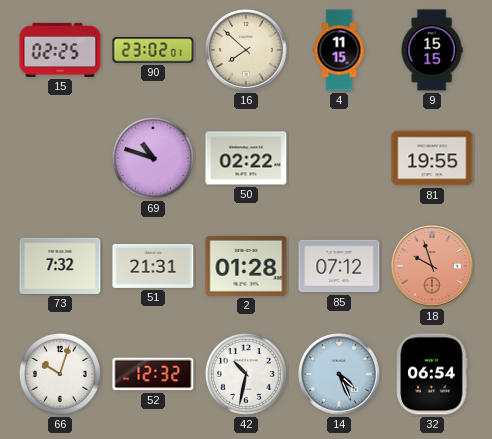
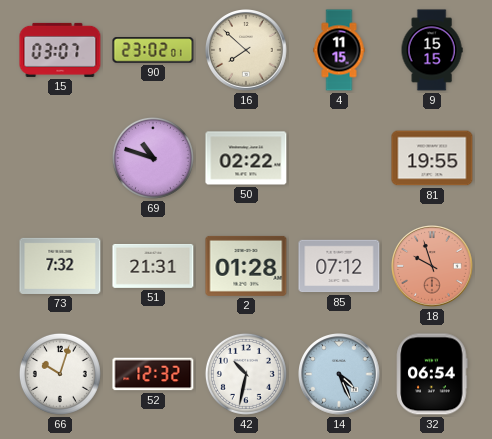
15: 02:25 -> 03:07 (60, 50)
